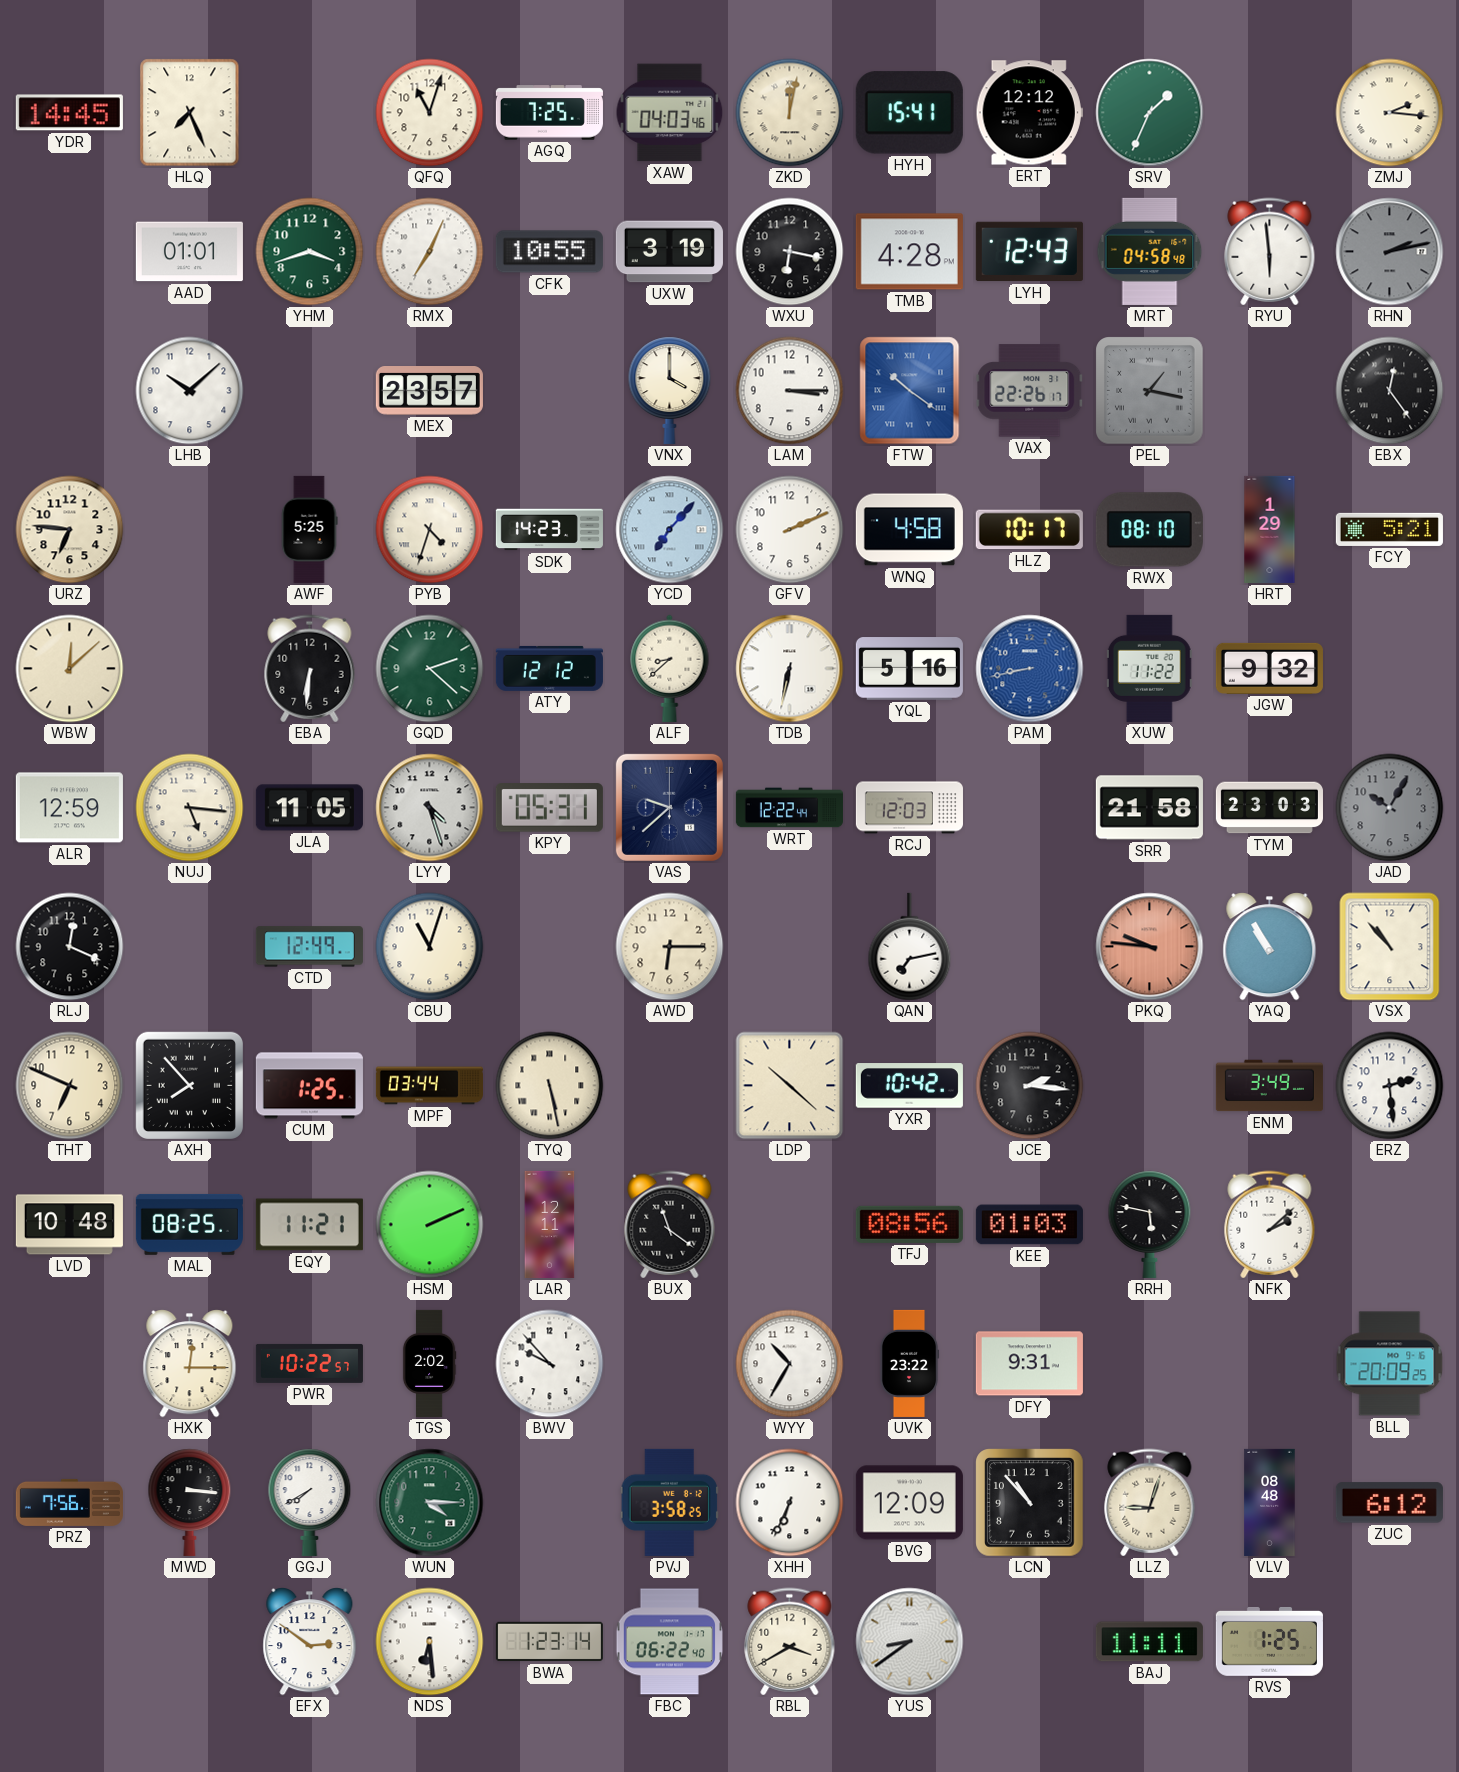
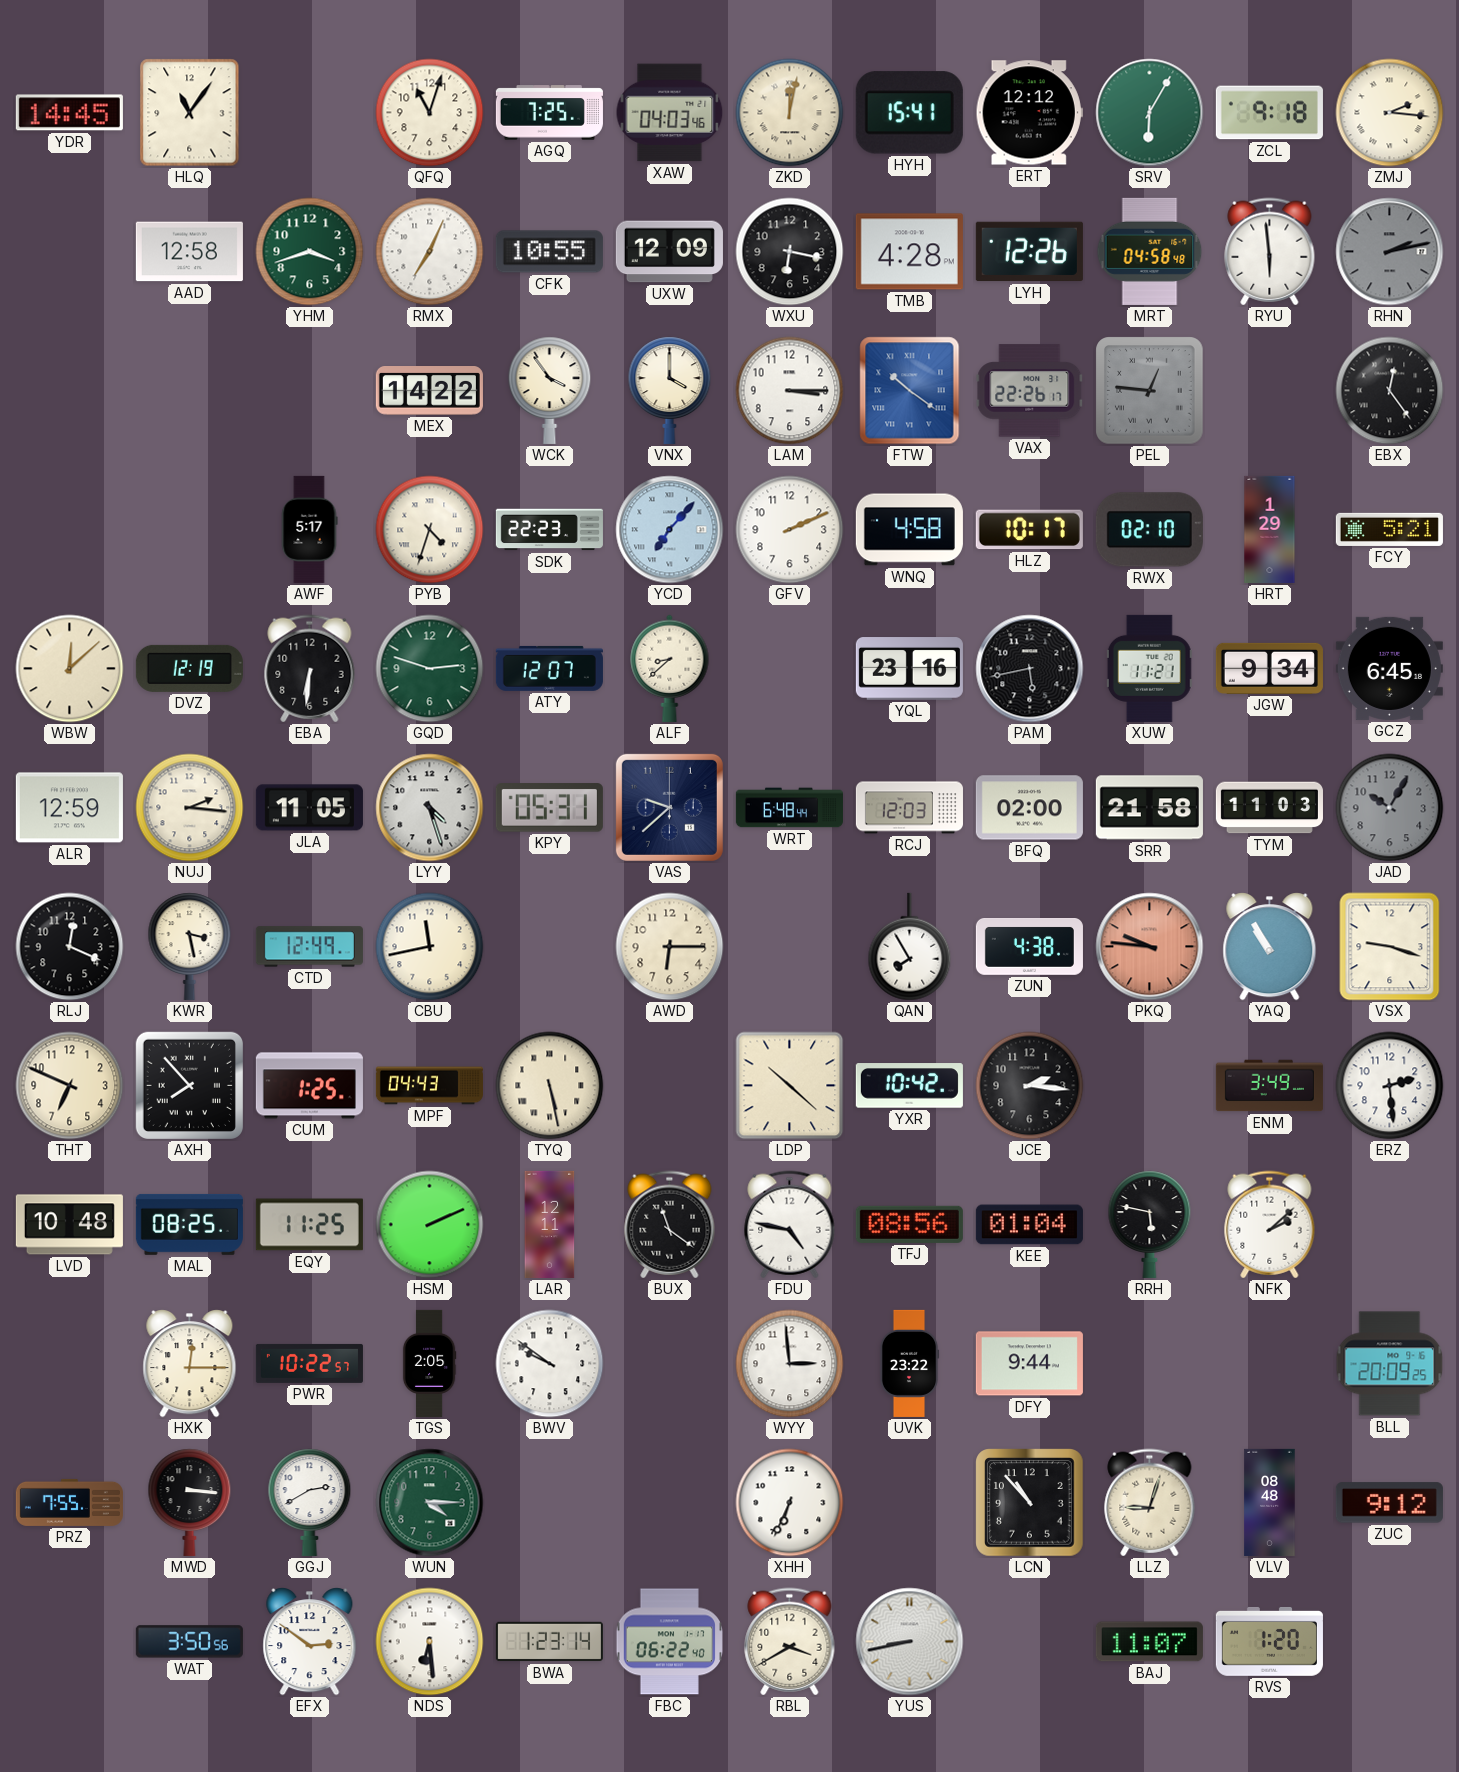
HLQ: 7:26 -> 11:06 (190, 113)
SRV: 1:34 -> 6:05 (1150, 113)
ZCL: none -> 9:18 (1269, 113)
AAD: 01:01 -> 12:58 (189, 252)
UXW: 3:19 -> 12:09 (669, 252)
LYH: 12:43 -> 12:26 (1029, 252)
LHB: 10:08 -> none (190, 391)
MEX: 23:57 -> 14:22 (429, 391)
WCK: none -> 3:54 (550, 390)
PEL: 1:17 -> 12:46 (1150, 391)
URZ: 6:46 -> none (70, 530)
AWF: 5:25 -> 5:17 (309, 529)
SDK: 14:23 -> 22:23 (549, 530)
RWX: 08:10 -> 02:10 (1149, 530)
DVZ: none -> 12:19 (189, 668)
GQD: 2:22 -> 2:48 (430, 669)
ATY: 12:12 -> 12:07 (549, 668)
TDB: 6:32 -> none (790, 669)
YQL: 5:16 -> 23:16 (909, 669)
PAM: 8:43 -> 5:43 (1030, 669)
PAM dial: blue -> black (1030, 669)
XUW: 11:22 -> 11:21 (1149, 668)
JGW: 9:32 -> 9:34 (1269, 668)
GCZ: none -> 6:45 (1389, 668)
NUJ: 5:16 -> 2:16 (190, 808)
WRT: 12:22 -> 6:48 (789, 808)
BFQ: none -> 02:00 (1029, 808)
TYM: 23:03 -> 11:03 (1269, 808)
KWR: none -> 3:28 (190, 946)
CBU: 11:03 -> 11:43 (430, 947)
QAN: 7:13 -> 7:55 (910, 947)
ZUN: none -> 4:38 (1029, 947)
VSX: 10:53 -> 9:18 (1390, 947)
MPF: 03:44 -> 04:43 (429, 1086)
EQY: 11:21 -> 11:25 (309, 1225)
FDU: none -> 4:47 (790, 1225)
KEE: 01:03 -> 01:04 (1029, 1225)
TGS: 2:02 -> 2:05 (429, 1363)
BWV: 9:53 -> 9:51 (550, 1364)
WYY: 10:35 -> 2:59 (790, 1364)
DFY: 9:31 -> 9:44 (1029, 1364)
PRZ: 7:56 -> 7:55 (69, 1502)
GGJ: 7:40 -> 2:40 (310, 1502)
PVJ: 3:58 -> none (669, 1502)
BVG: 12:09 -> none (909, 1503)
ZUC: 6:12 -> 9:12 (1389, 1503)
WAT: none -> 3:50 (189, 1642)
YUS: 8:39 -> 8:43 (910, 1642)
BAJ: 11:11 -> 11:07 (1149, 1642)
RVS: 1:25 -> 1:20 (1269, 1642)
